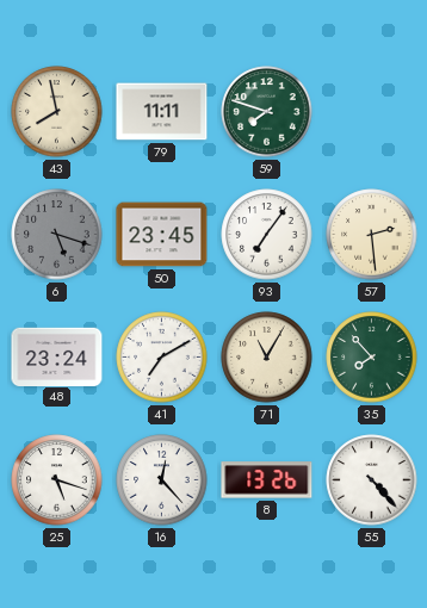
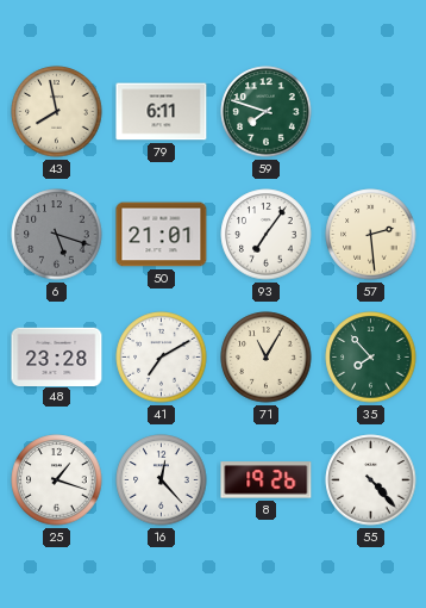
79: 11:11 -> 6:11 (162, 112)
50: 23:45 -> 21:01 (162, 235)
48: 23:24 -> 23:28 (57, 356)
25: 5:18 -> 1:18 (57, 480)
8: 13:26 -> 19:26 (267, 480)
